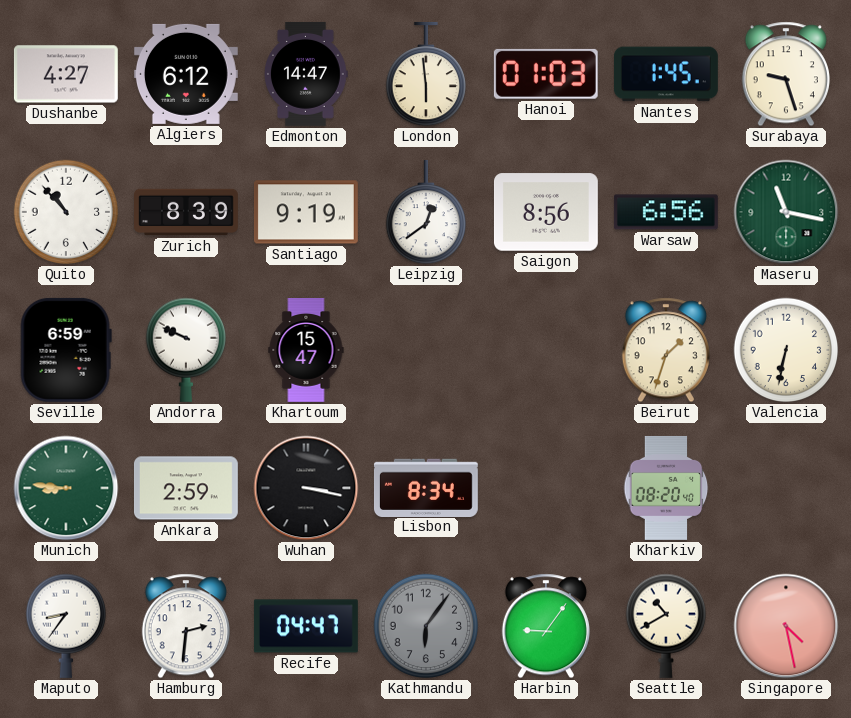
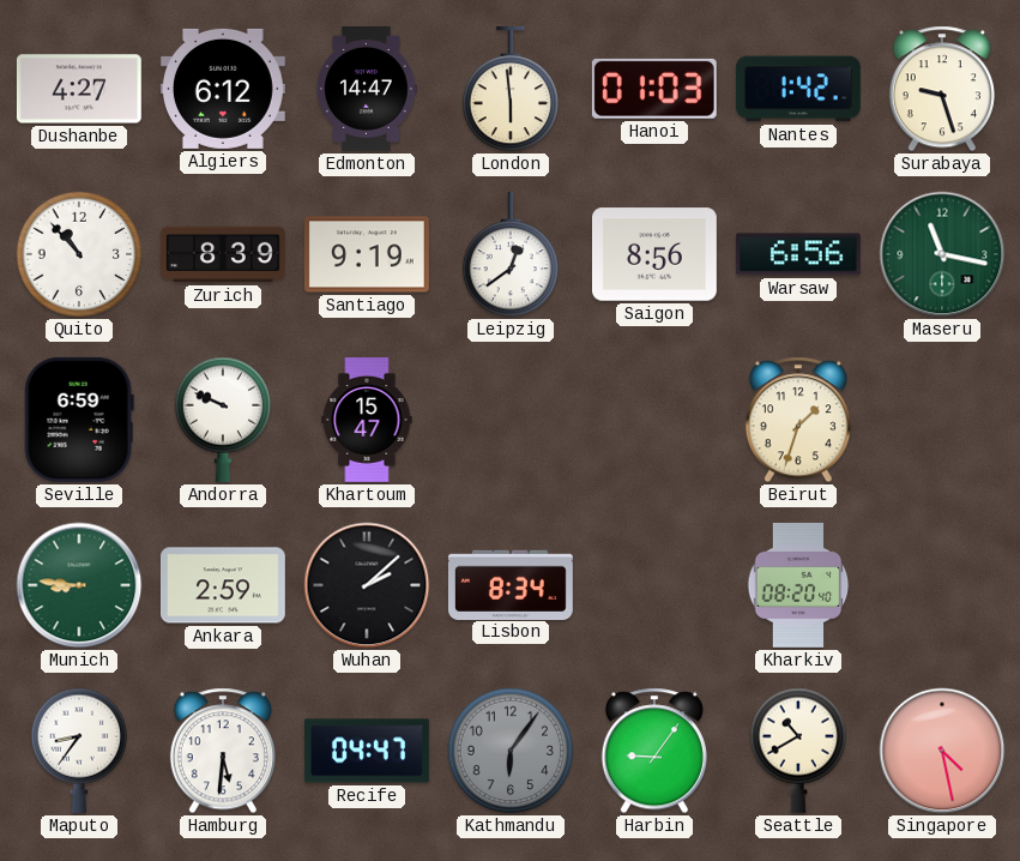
Nantes: 1:45 -> 1:42 (798, 89)
Valencia: 6:32 -> none (786, 350)
Wuhan: 3:17 -> 2:08 (367, 585)
Hamburg: 2:31 -> 5:31 (223, 751)
